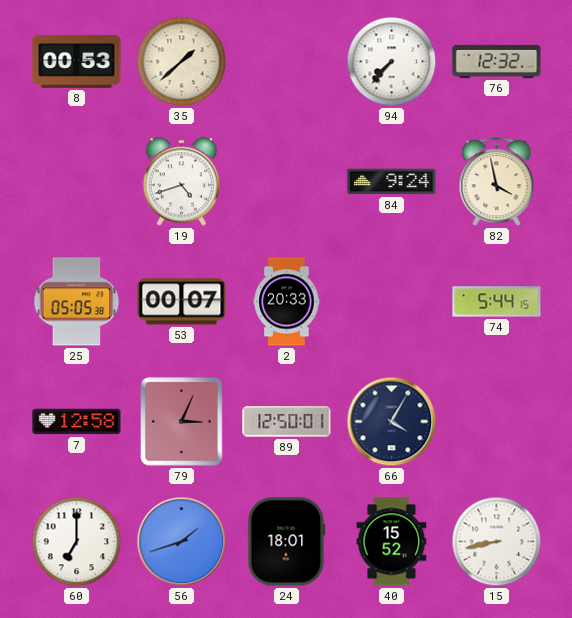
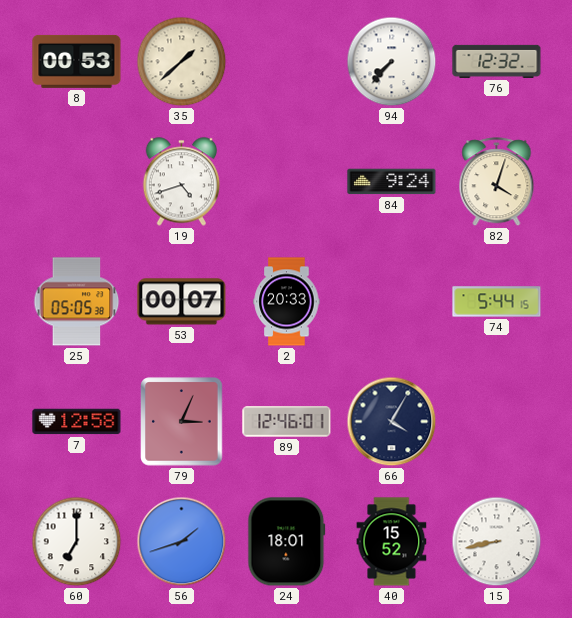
82: 3:58 -> 4:03 (497, 182)
89: 12:50 -> 12:46 (287, 422)
